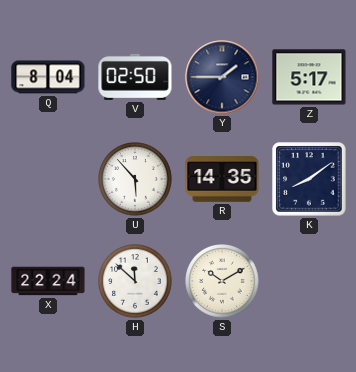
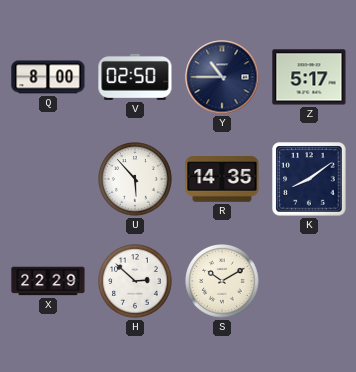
Q: 8:04 -> 8:00 (48, 77)
Y: 1:45 -> 10:45 (222, 77)
X: 22:24 -> 22:29 (48, 281)
H: 11:52 -> 2:52 (135, 281)
